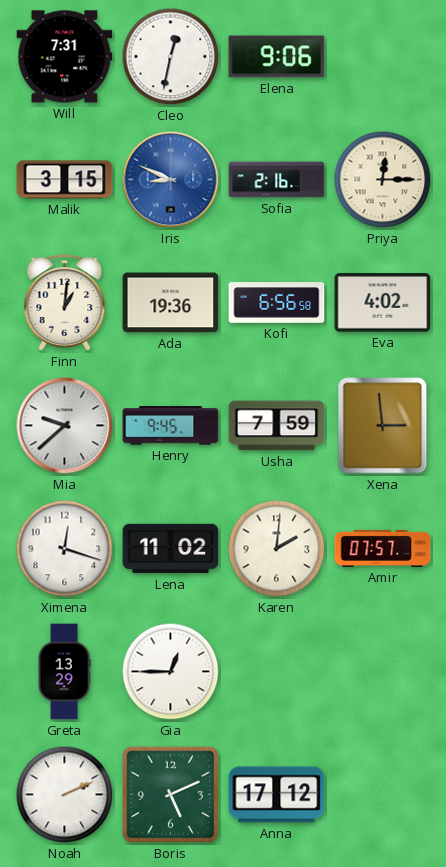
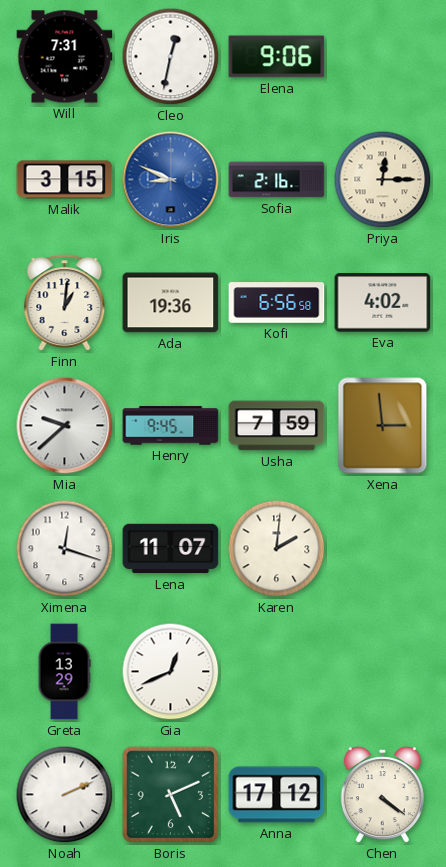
Lena: 11:02 -> 11:07 (171, 549)
Amir: 07:57 -> none (383, 548)
Gia: 12:45 -> 12:41 (171, 672)
Chen: none -> 4:21 (382, 795)
